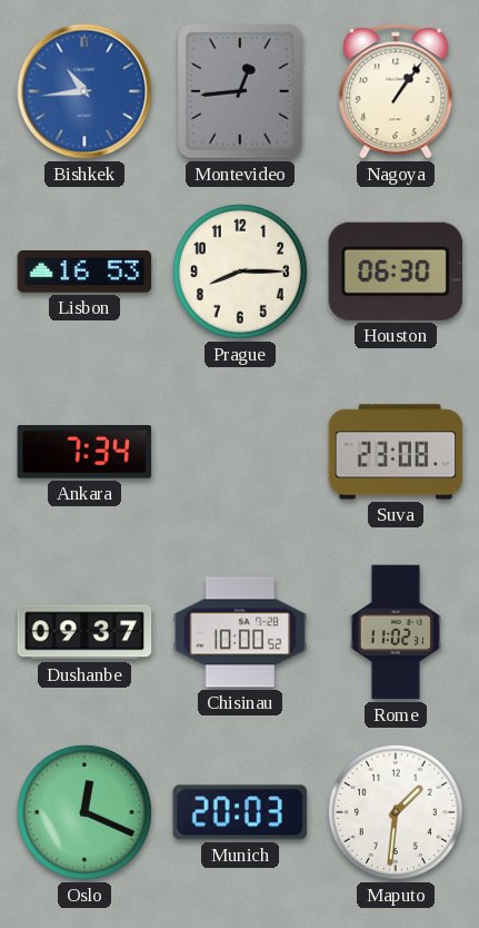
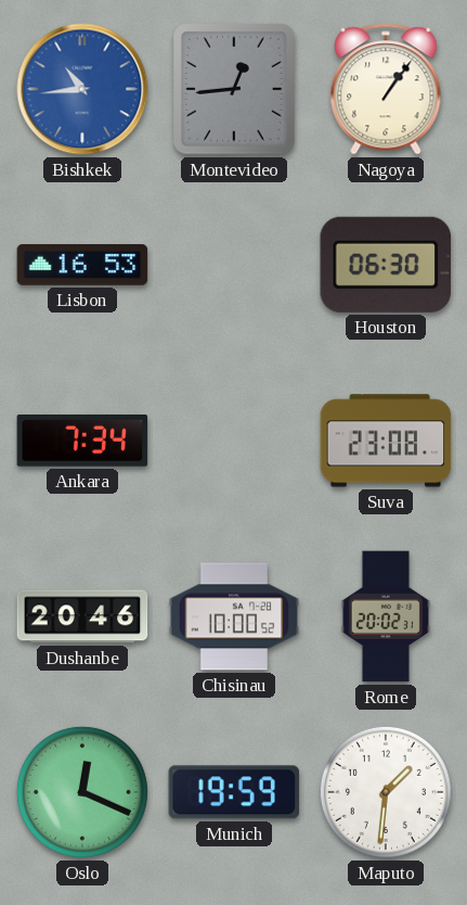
Prague: 8:15 -> none (240, 272)
Dushanbe: 09:37 -> 20:46 (82, 616)
Rome: 11:02 -> 20:02 (385, 616)
Munich: 20:03 -> 19:59 (234, 792)
